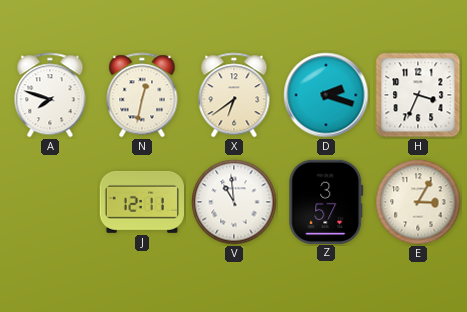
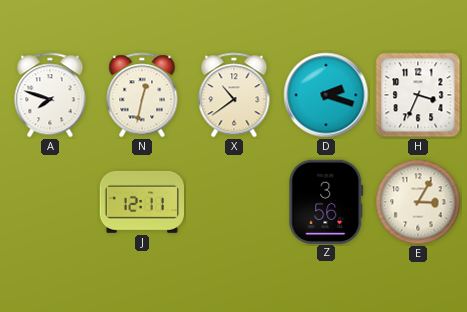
X: 6:39 -> 10:39 (234, 95)
V: 10:59 -> none (234, 202)
Z: 3:57 -> 3:56 (326, 201)
